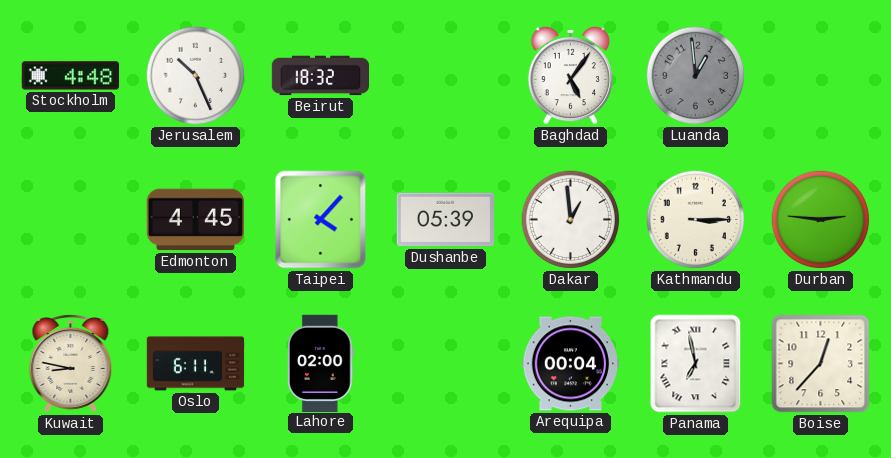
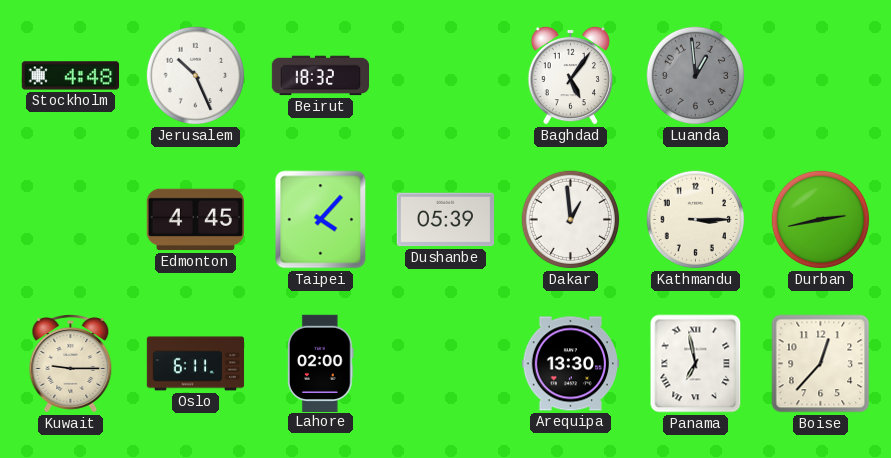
Durban: 2:46 -> 2:43 (821, 220)
Kuwait: 8:47 -> 9:15 (71, 364)
Arequipa: 00:04 -> 13:30 (570, 364)
